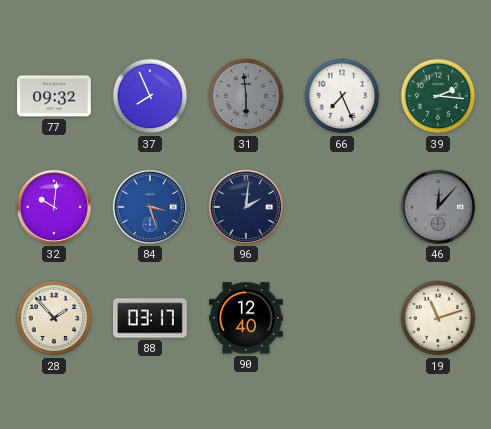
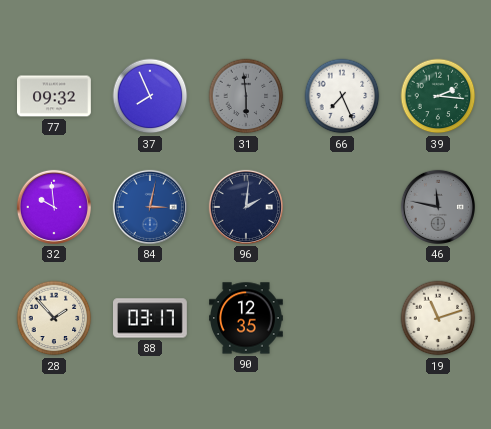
32: 10:01 -> 9:59 (54, 207)
84: 3:27 -> 3:02 (150, 207)
46: 12:07 -> 11:47 (438, 207)
90: 12:40 -> 12:35 (247, 318)
